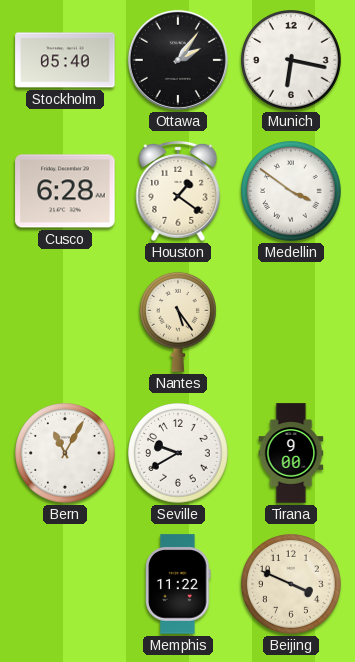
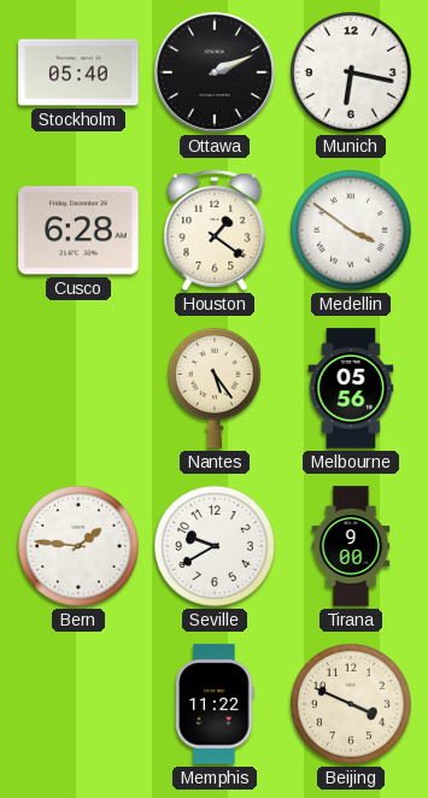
Ottawa: 2:06 -> 2:11 (215, 72)
Melbourne: none -> 05:56 (351, 388)
Bern: 11:05 -> 1:46 (80, 547)
